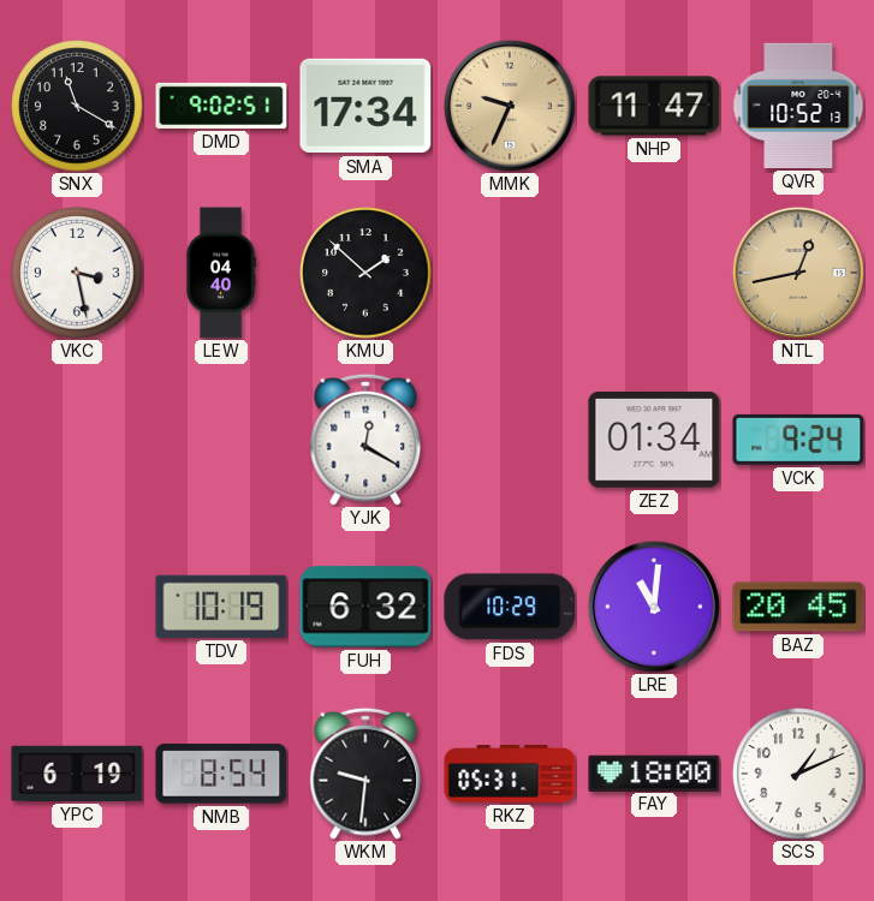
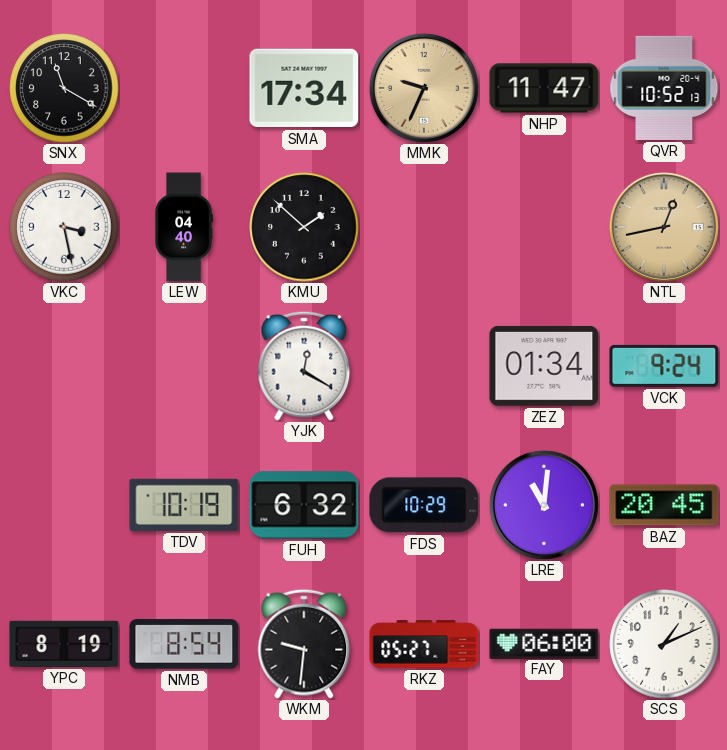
DMD: 9:02 -> none (221, 106)
YPC: 6:19 -> 8:19 (64, 644)
RKZ: 05:31 -> 05:27 (424, 644)
FAY: 18:00 -> 06:00 (544, 643)
